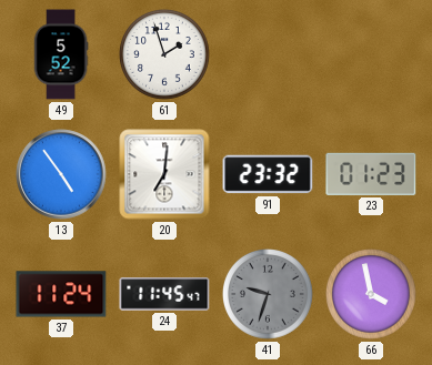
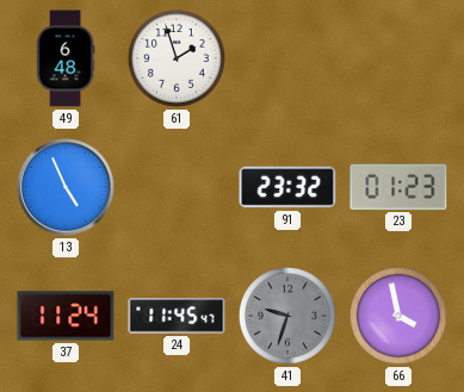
49: 5:52 -> 6:48 (66, 58)
13: 4:54 -> 4:56 (66, 187)
20: 7:01 -> none (164, 174)
